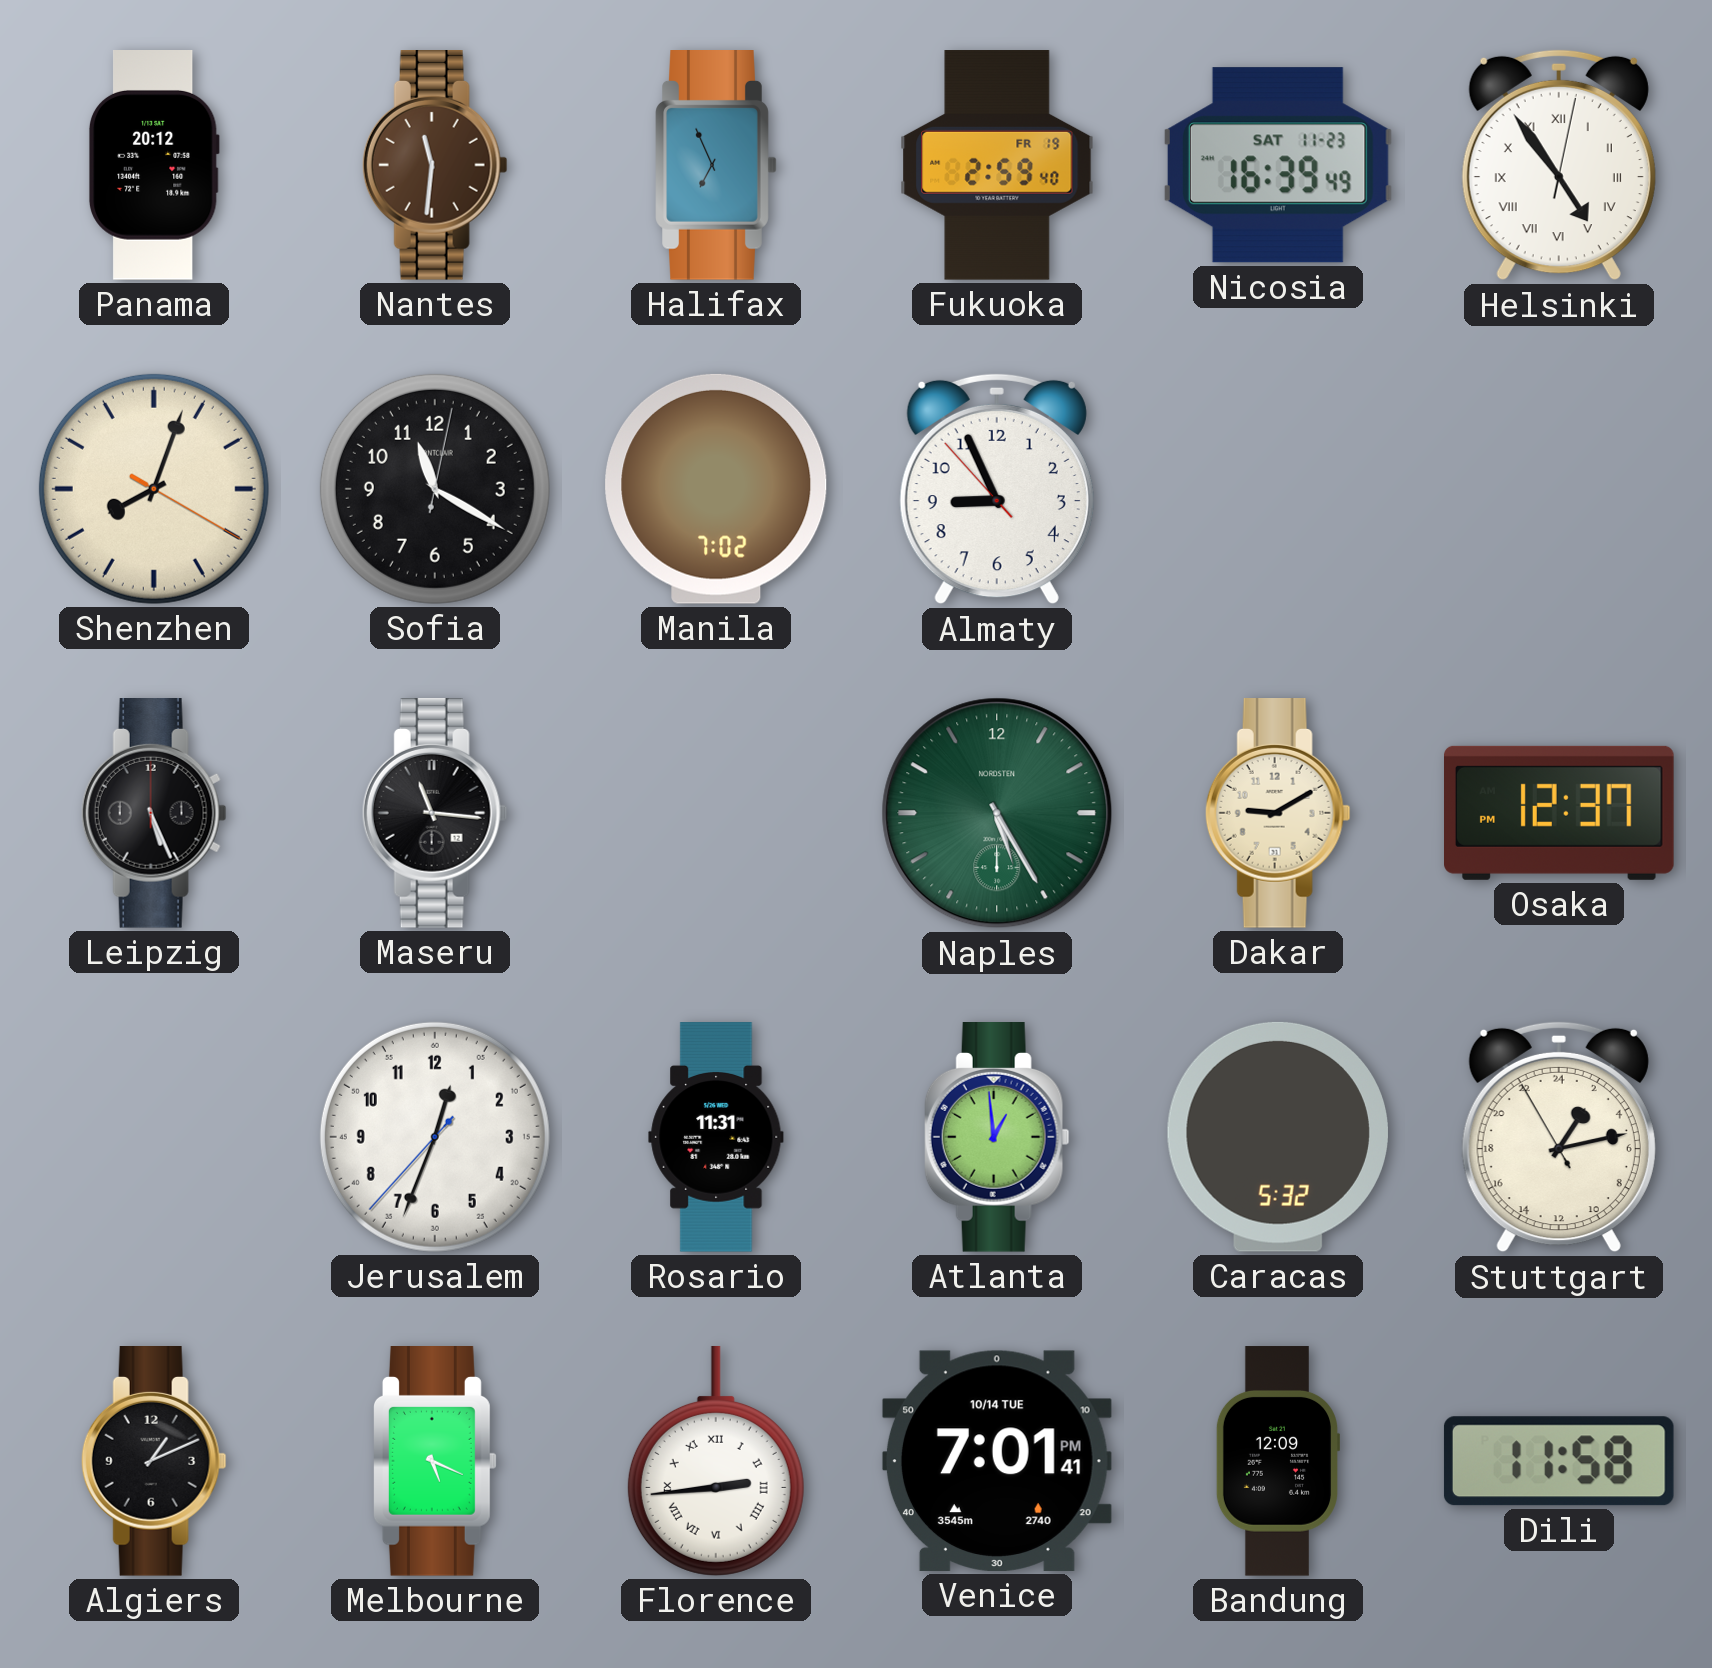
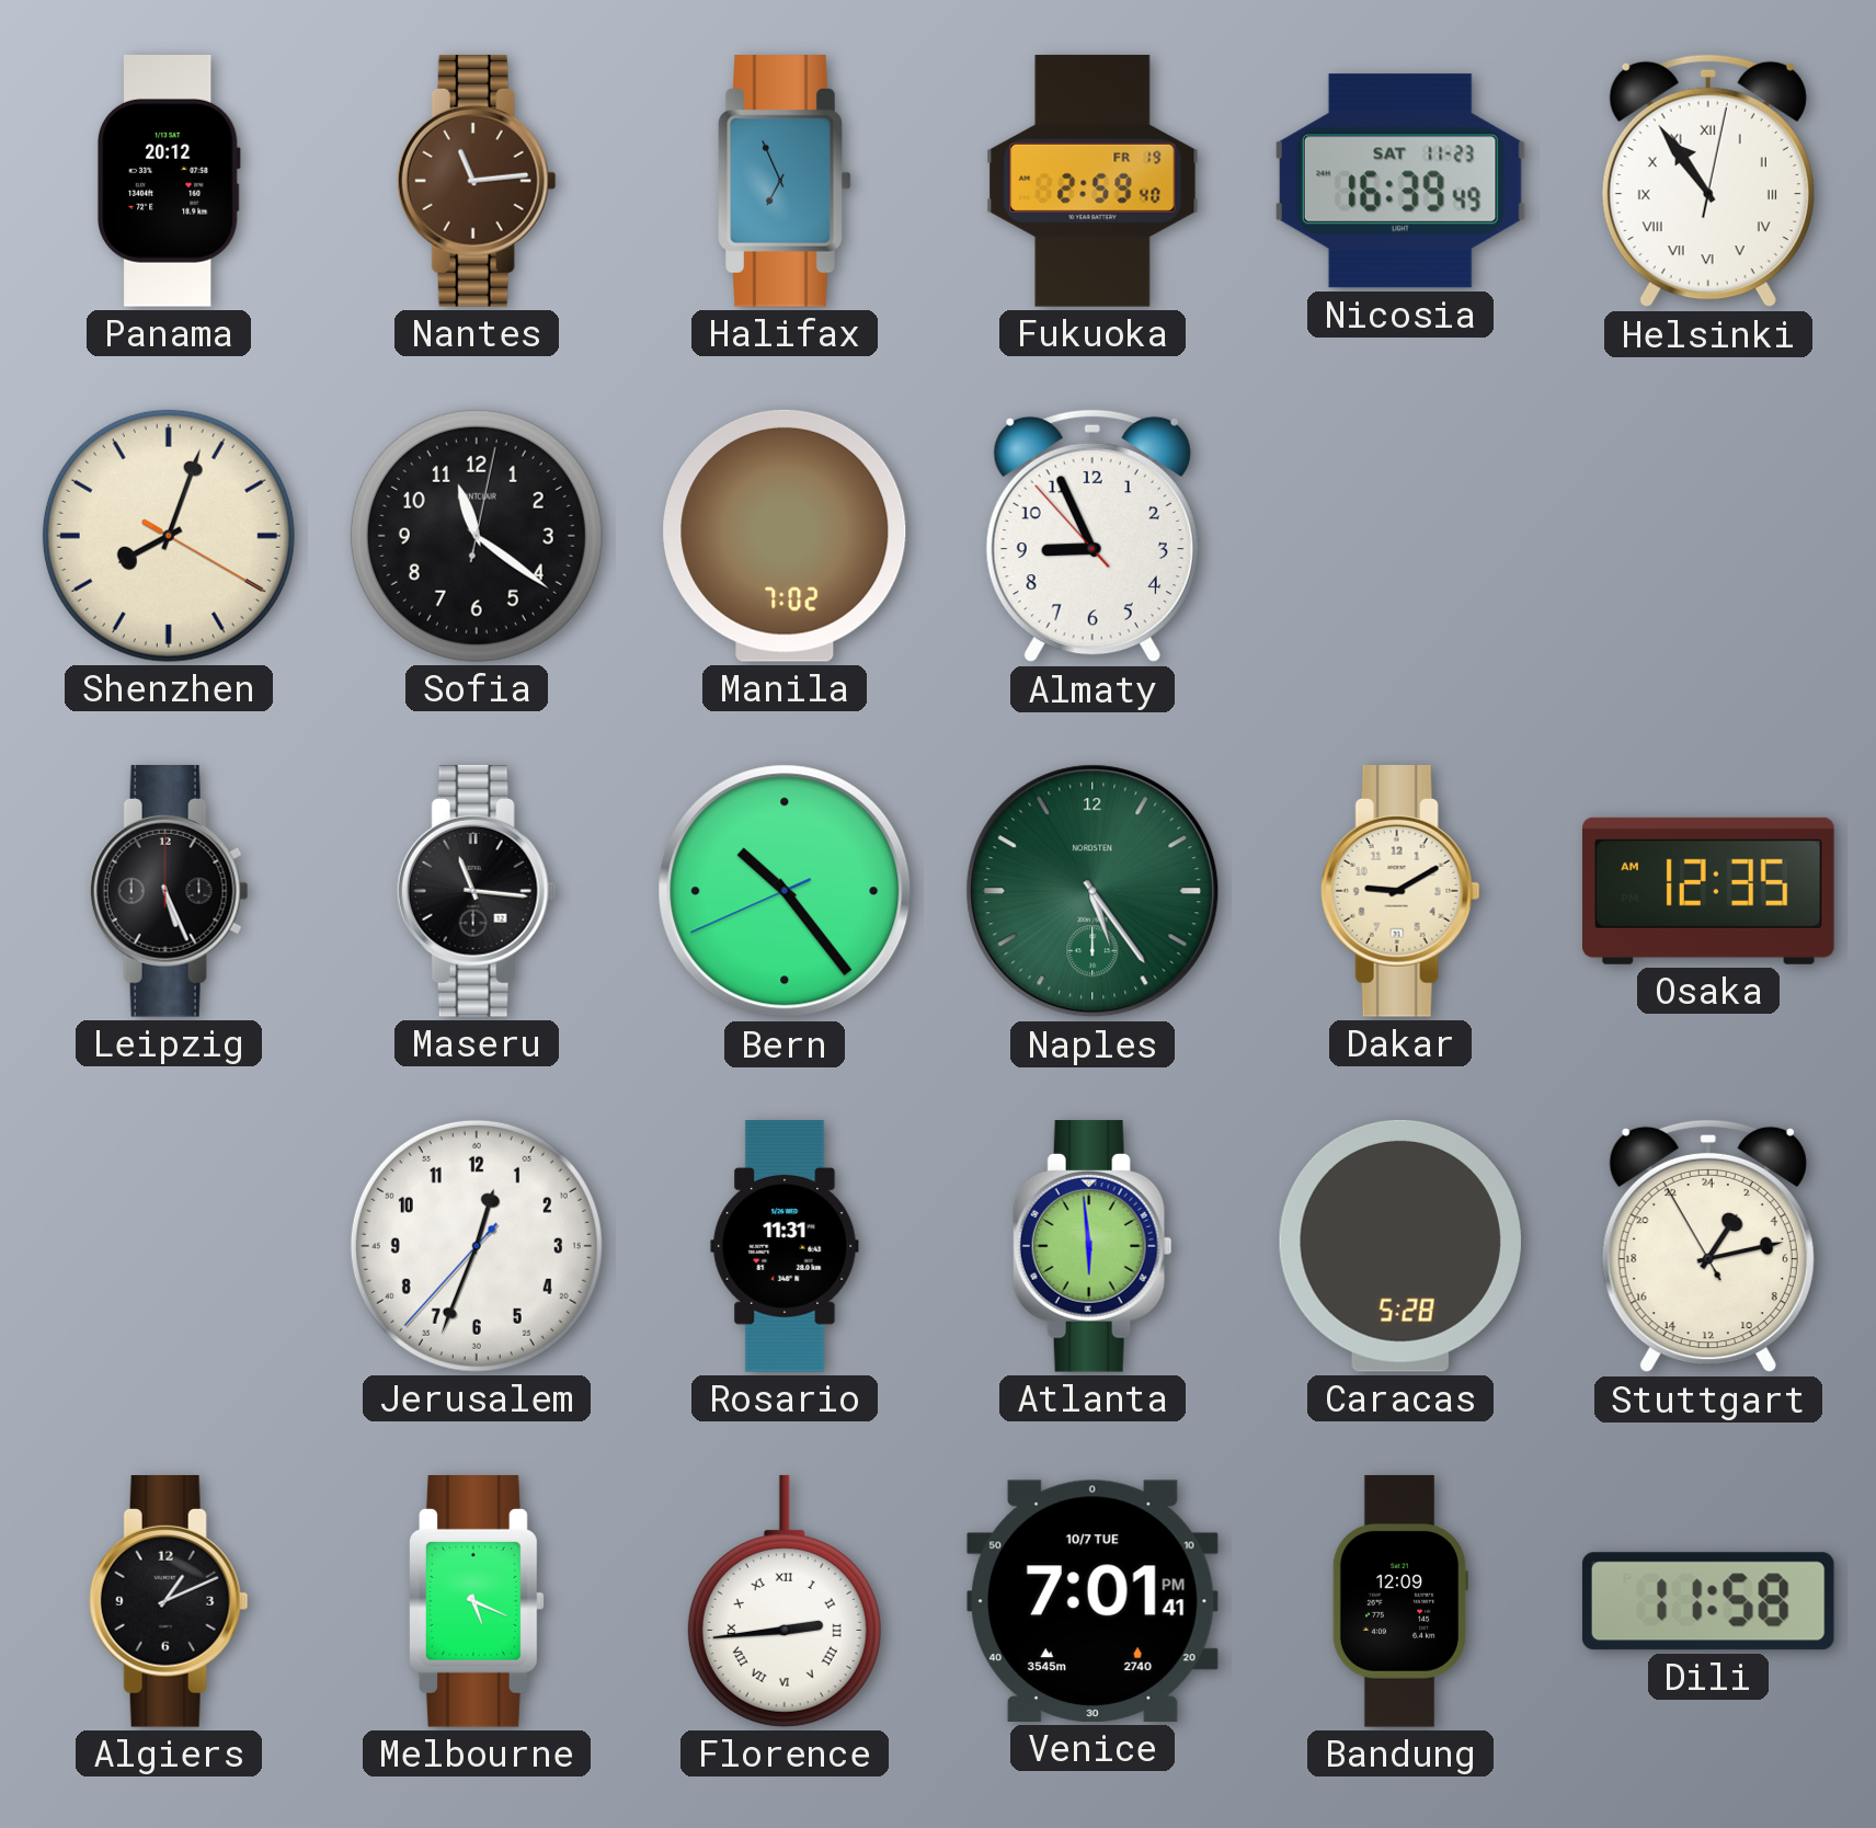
Nantes: 11:31 -> 11:14 (477, 182)
Helsinki: 4:54 -> 10:54 (1708, 181)
Sofia: 11:20 -> 11:21 (477, 536)
Bern: none -> 10:23 (785, 891)
Naples: 5:25 -> 5:24 (1093, 891)
Osaka: 12:37 -> 12:35 (1709, 891)
Atlanta: 12:59 -> 5:59 (1093, 1247)
Caracas: 5:32 -> 5:28 (1400, 1246)
Venice date: 10/14 TUE -> 10/7 TUE (1093, 1601)
